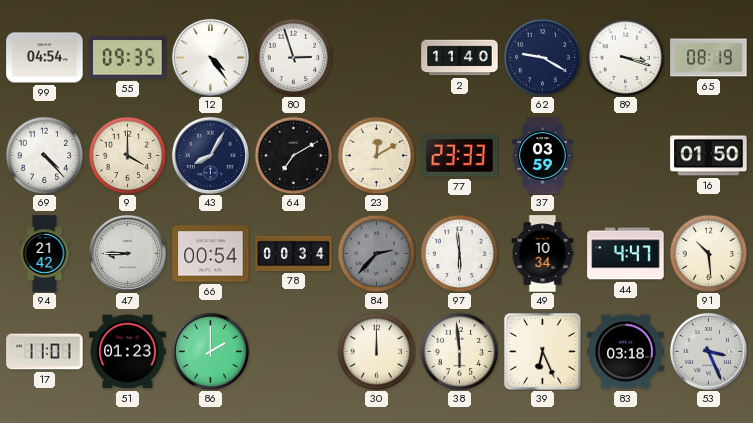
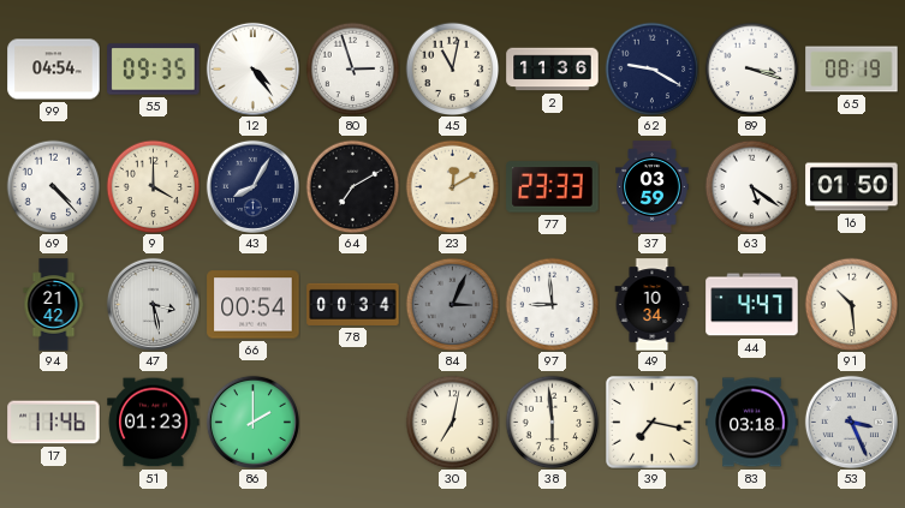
45: none -> 11:02 (452, 68)
2: 11:40 -> 11:36 (553, 70)
63: none -> 5:21 (751, 186)
47: 8:45 -> 3:28 (153, 304)
84: 2:37 -> 3:04 (452, 304)
97: 5:59 -> 8:59 (552, 304)
17: 11:01 -> 11:46 (54, 423)
30: 12:00 -> 7:02 (452, 422)
39: 6:26 -> 7:17 (653, 423)
